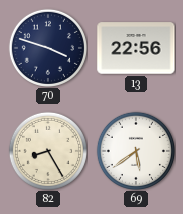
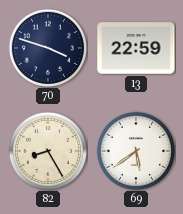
13: 22:56 -> 22:59 (136, 48)
